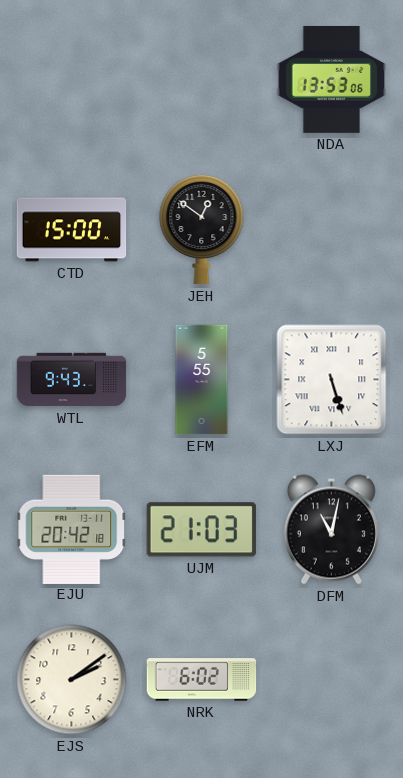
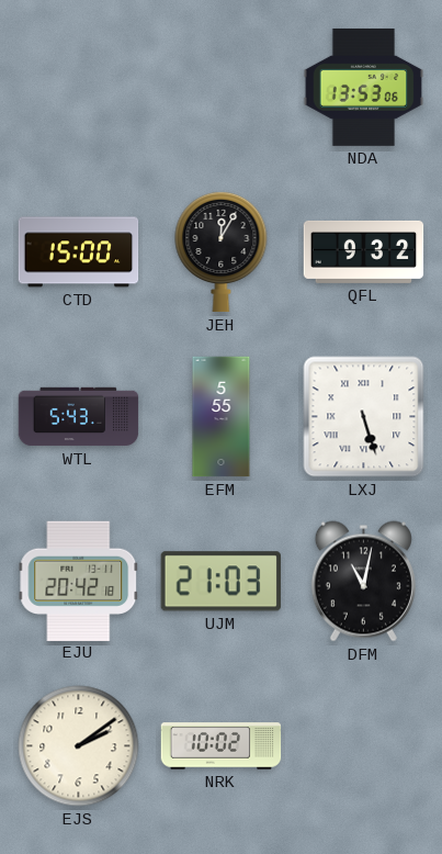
JEH: 12:51 -> 12:05 (222, 251)
QFL: none -> 9:32 (364, 251)
WTL: 9:43 -> 5:43 (79, 417)
NRK: 6:02 -> 10:02 (222, 746)
